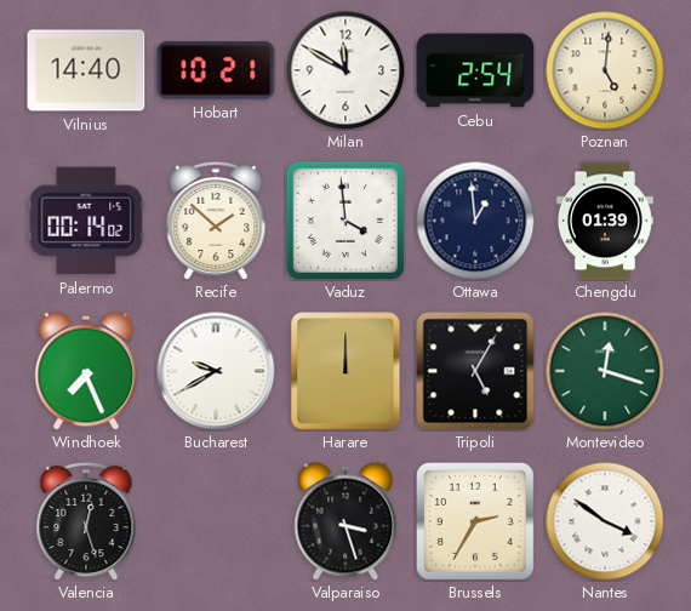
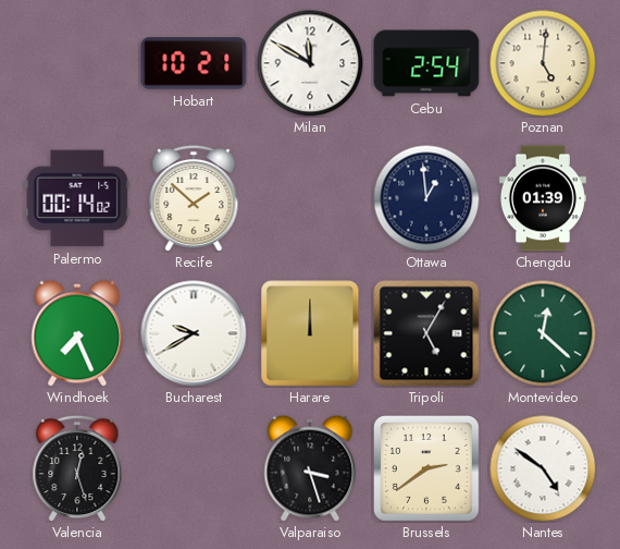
Vilnius: 14:40 -> none (86, 70)
Vaduz: 3:59 -> none (344, 219)
Montevideo: 12:18 -> 12:22 (543, 333)
Brussels: 2:35 -> 2:39 (426, 468)
Nantes: 3:51 -> 4:51 (543, 468)
